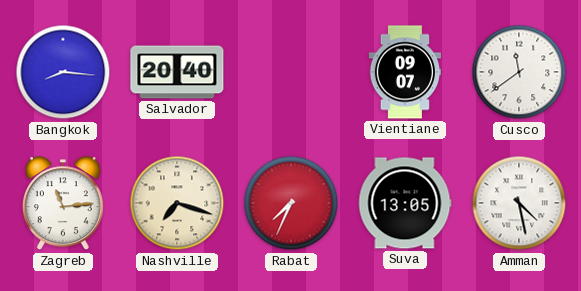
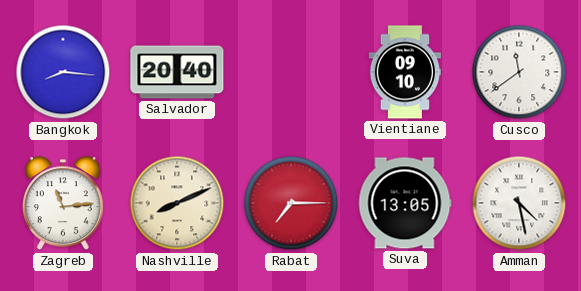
Vientiane: 09:07 -> 09:10 (404, 72)
Nashville: 7:18 -> 8:11 (177, 203)
Rabat: 7:34 -> 7:15 (291, 203)
